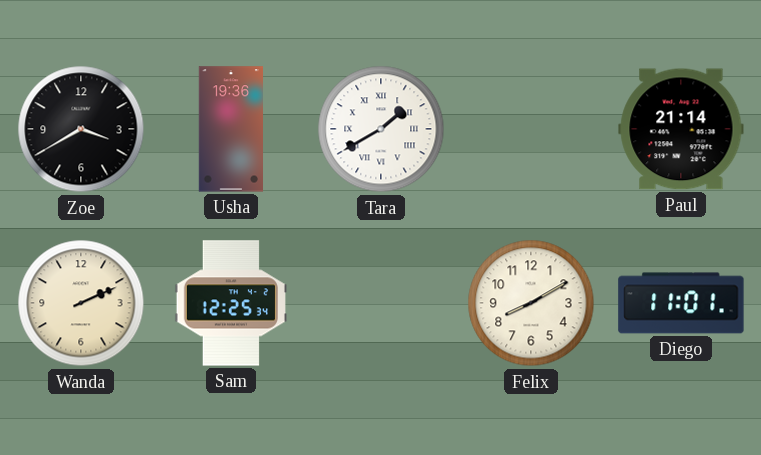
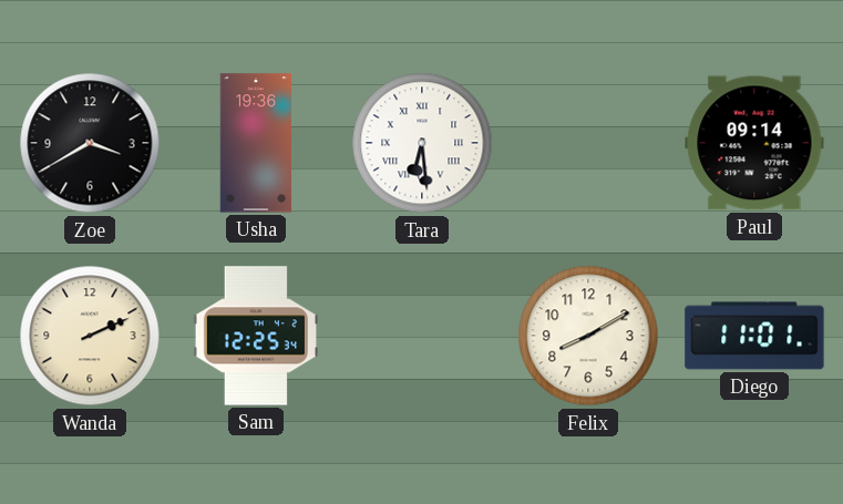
Tara: 1:40 -> 6:29 (422, 143)
Paul: 21:14 -> 09:14 (754, 143)
